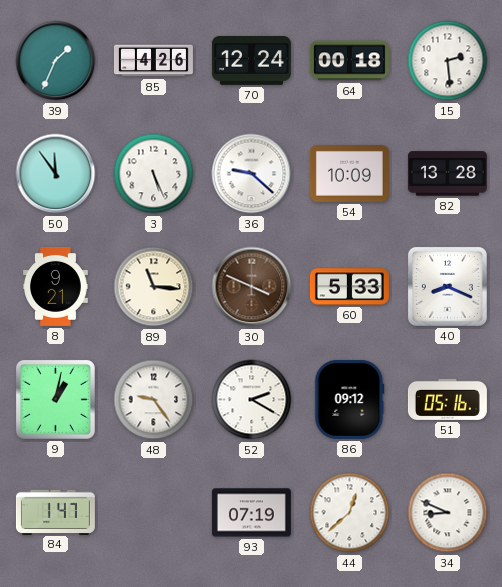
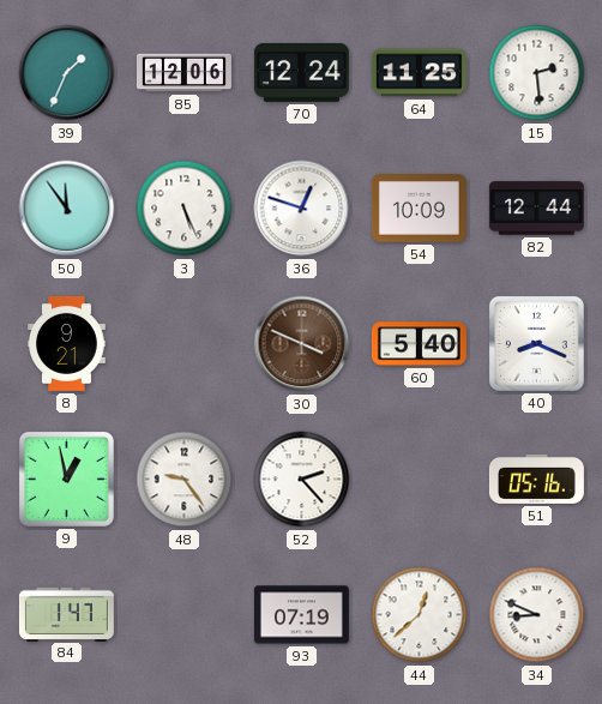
85: 4:26 -> 12:06 (183, 73)
64: 00:18 -> 11:25 (419, 73)
36: 9:22 -> 12:48 (302, 209)
82: 13:28 -> 12:44 (536, 209)
89: 11:16 -> none (154, 287)
60: 5:33 -> 5:40 (419, 344)
9: 1:02 -> 12:58 (66, 479)
52: 2:20 -> 2:23 (302, 480)
86: 09:12 -> none (350, 399)
